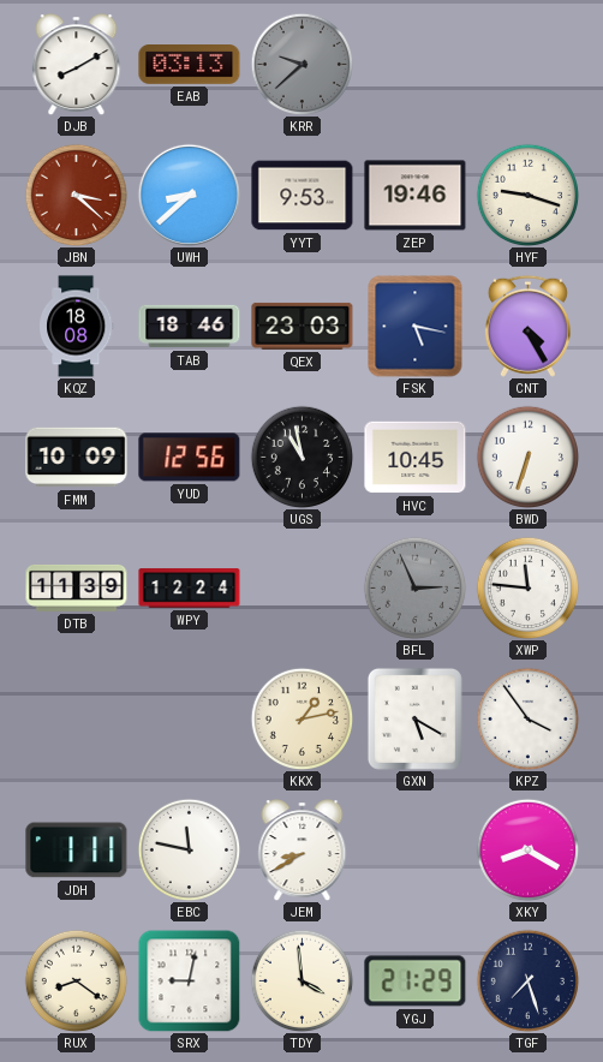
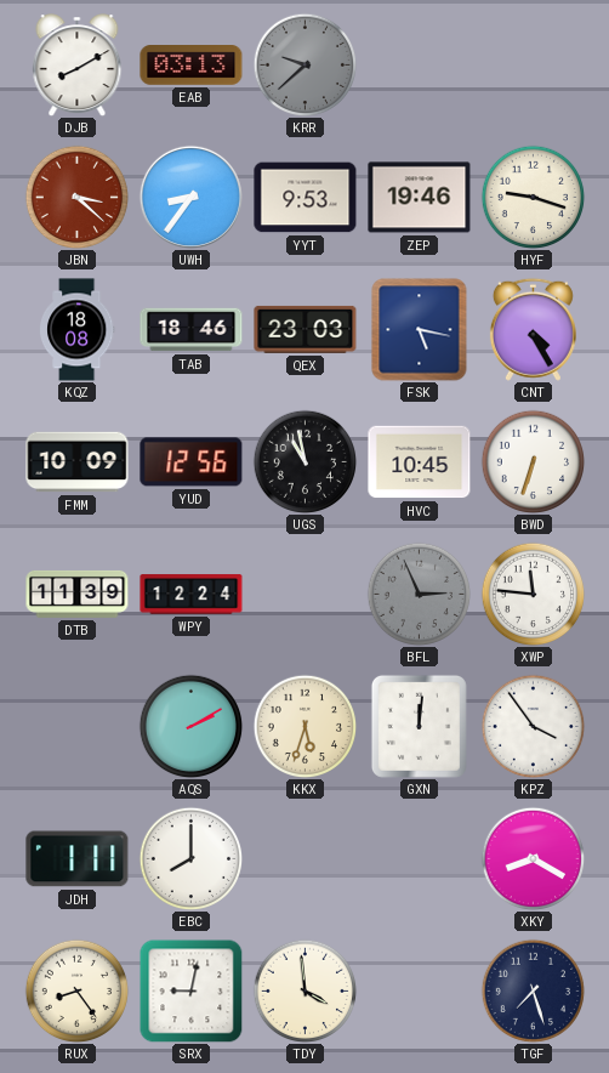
UWH: 8:38 -> 8:36 (190, 197)
AQS: none -> 2:10 (190, 726)
KKX: 1:13 -> 5:33 (304, 726)
GXN: 5:20 -> 12:01 (419, 726)
EBC: 11:47 -> 8:00 (190, 858)
JEM: 8:40 -> none (303, 851)
RUX: 8:21 -> 8:24 (76, 990)
YGJ: 21:29 -> none (416, 982)
